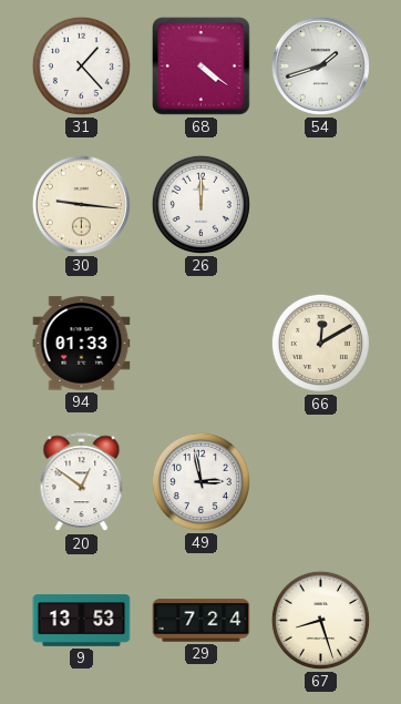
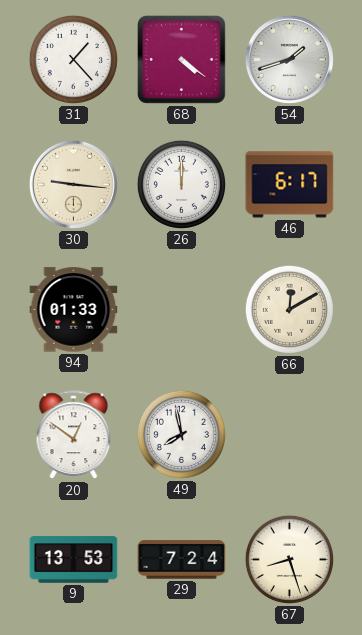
46: none -> 6:17 (290, 185)
49: 2:58 -> 7:58 (181, 434)
